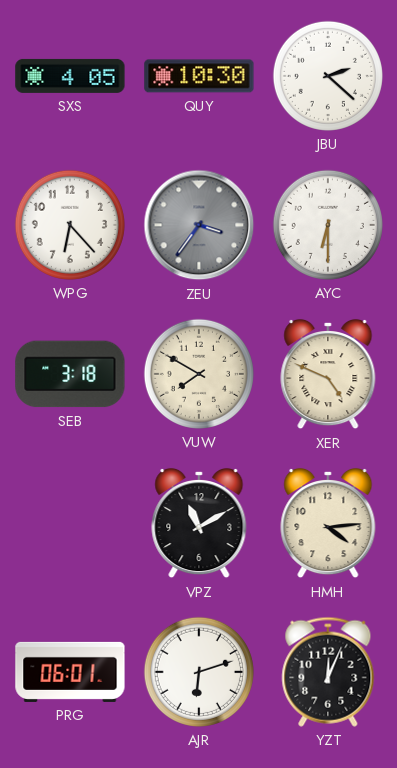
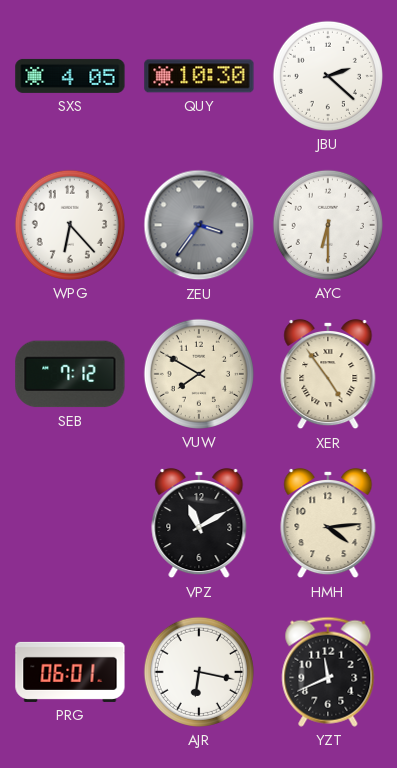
SEB: 3:18 -> 7:12 (70, 374)
XER: 4:49 -> 4:54 (328, 374)
AJR: 6:12 -> 6:17 (199, 672)
YZT: 12:04 -> 11:41 (328, 672)
